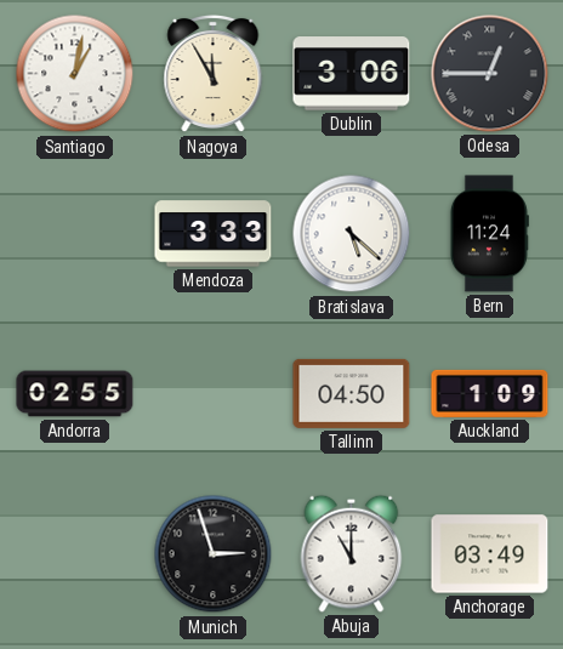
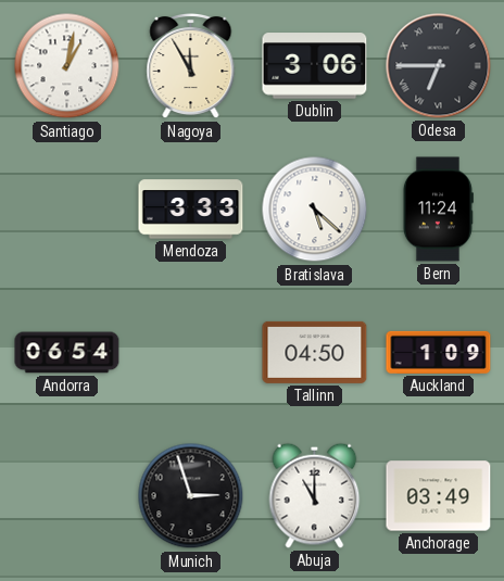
Odesa: 12:45 -> 6:45 (439, 66)
Andorra: 02:55 -> 06:54 (67, 353)
